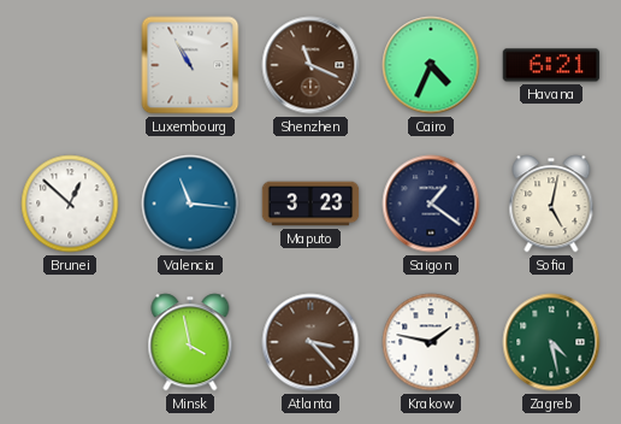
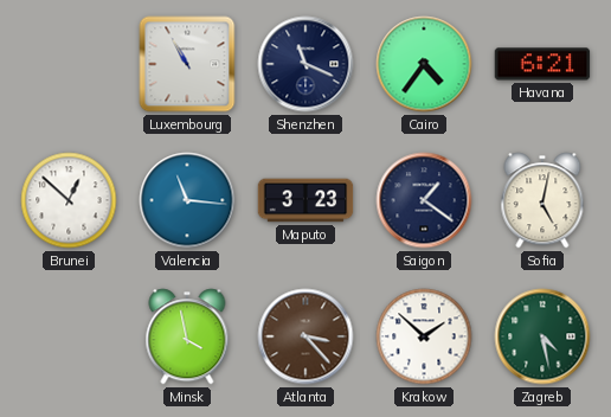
Shenzhen dial: brown -> navy (305, 64)
Cairo: 4:34 -> 4:36 (424, 64)
Krakow: 1:47 -> 1:52 (424, 336)
